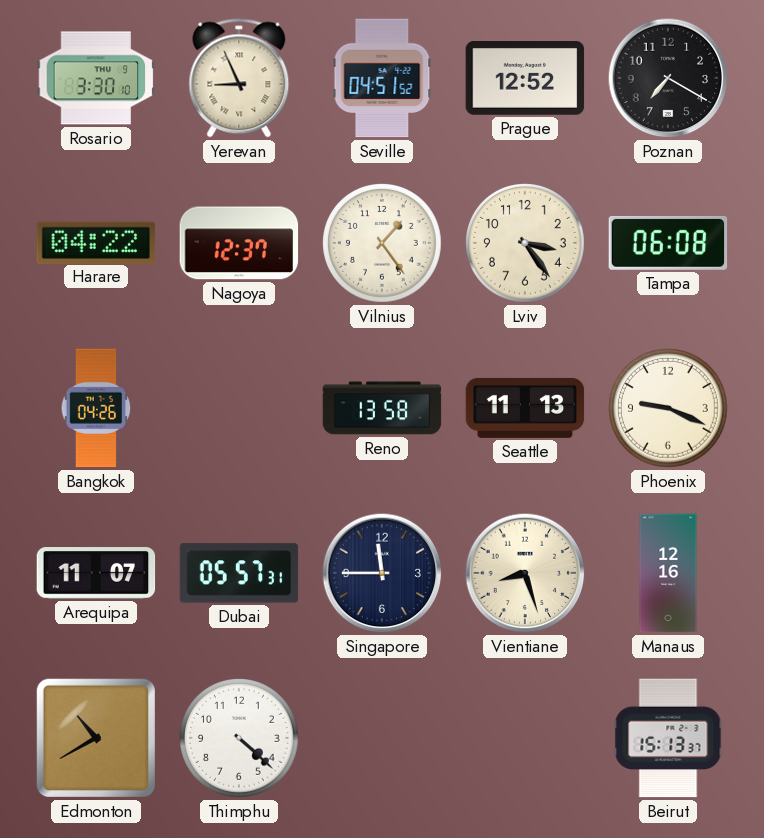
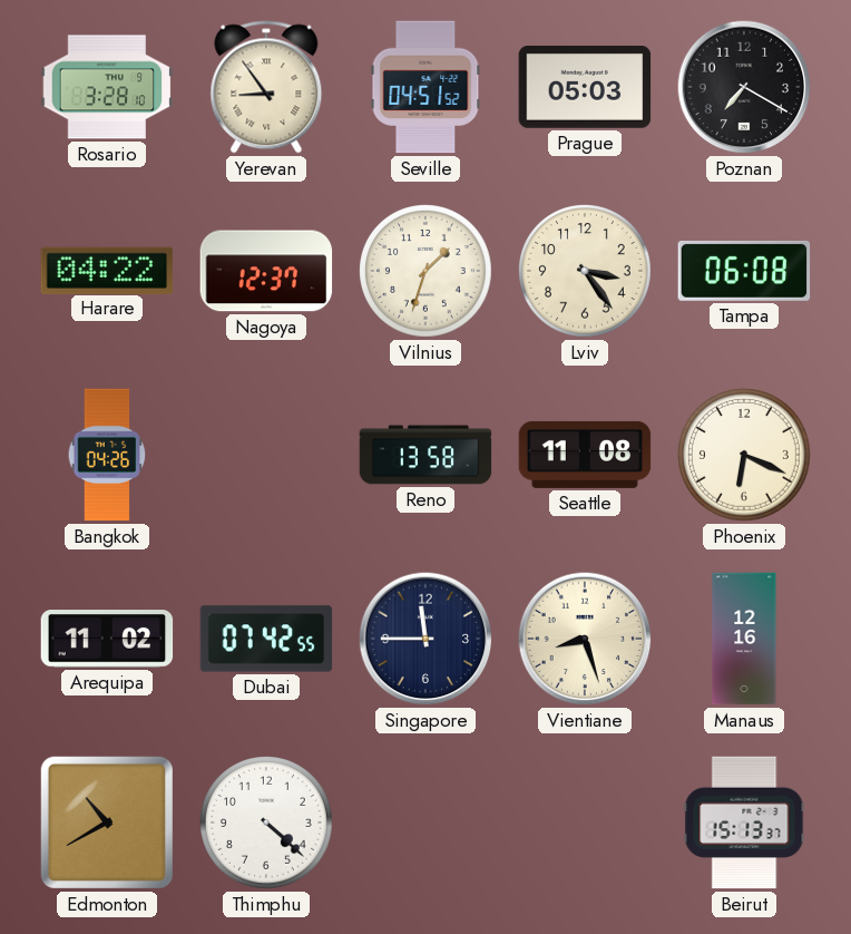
Rosario: 3:30 -> 3:28 (107, 87)
Yerevan: 8:56 -> 8:54 (266, 87)
Prague: 12:52 -> 05:03 (585, 88)
Vilnius: 1:24 -> 1:33 (427, 272)
Seattle: 11:13 -> 11:08 (585, 455)
Phoenix: 9:19 -> 6:19 (745, 456)
Arequipa: 11:07 -> 11:02 (107, 639)
Dubai: 05:57 -> 07:42 (266, 639)
